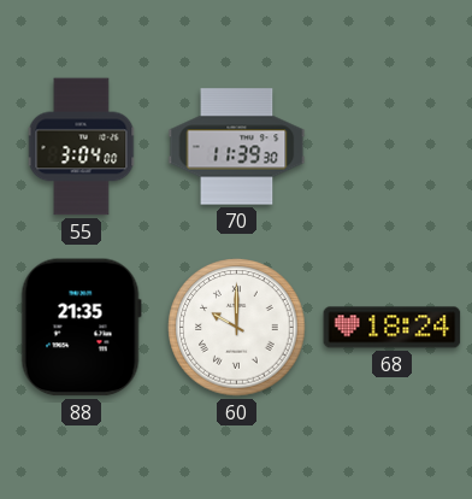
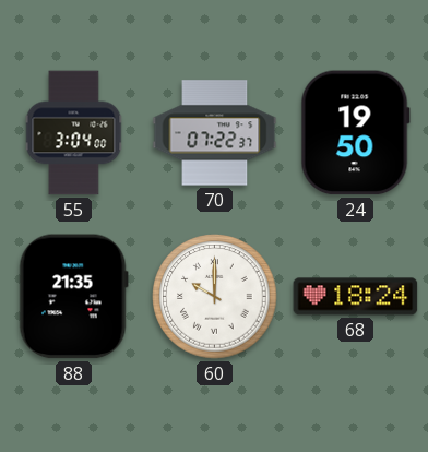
70: 11:39 -> 07:22 (215, 133)
24: none -> 19:50 (355, 133)
